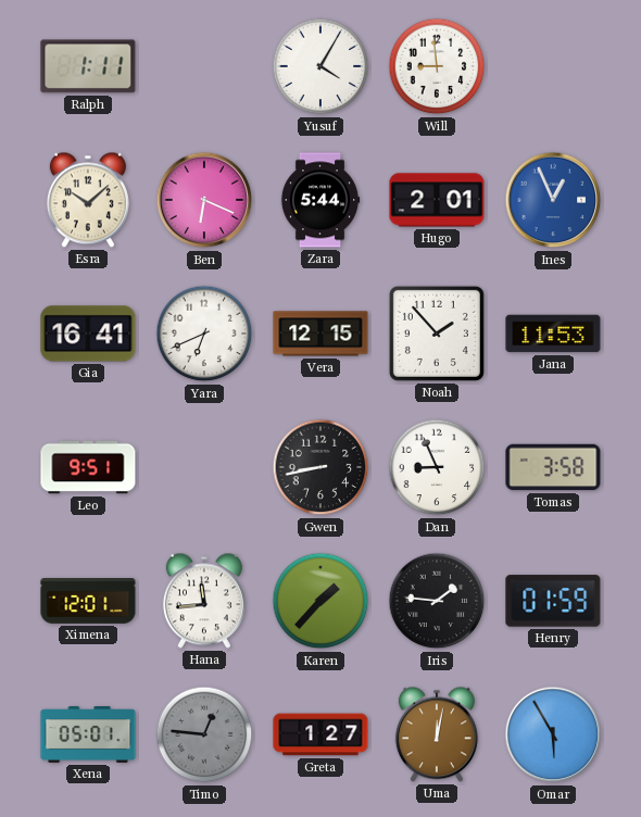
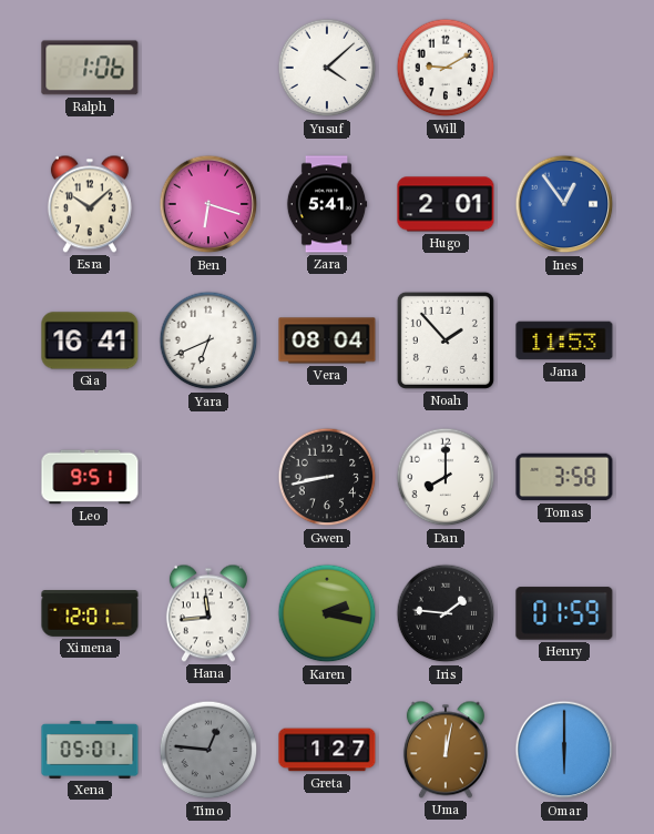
Ralph: 1:11 -> 1:06 (90, 68)
Yusuf: 4:05 -> 4:08 (327, 68)
Will: 8:59 -> 9:10 (446, 68)
Ben: 6:19 -> 6:18 (208, 204)
Zara: 5:44 -> 5:41 (327, 204)
Ines: 12:56 -> 12:54 (564, 204)
Vera: 12:15 -> 08:04 (327, 340)
Dan: 8:56 -> 8:00 (446, 477)
Karen: 1:37 -> 2:17 (327, 613)
Omar: 5:55 -> 6:00 (564, 750)
